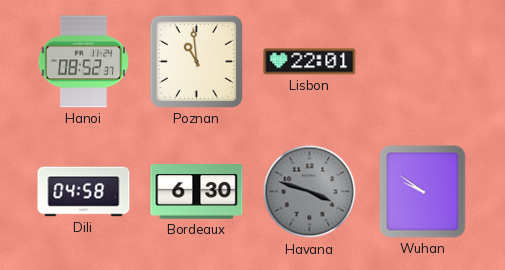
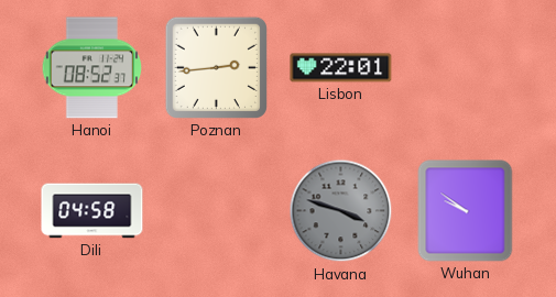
Poznan: 10:59 -> 2:44 (216, 67)
Bordeaux: 6:30 -> none (197, 192)
